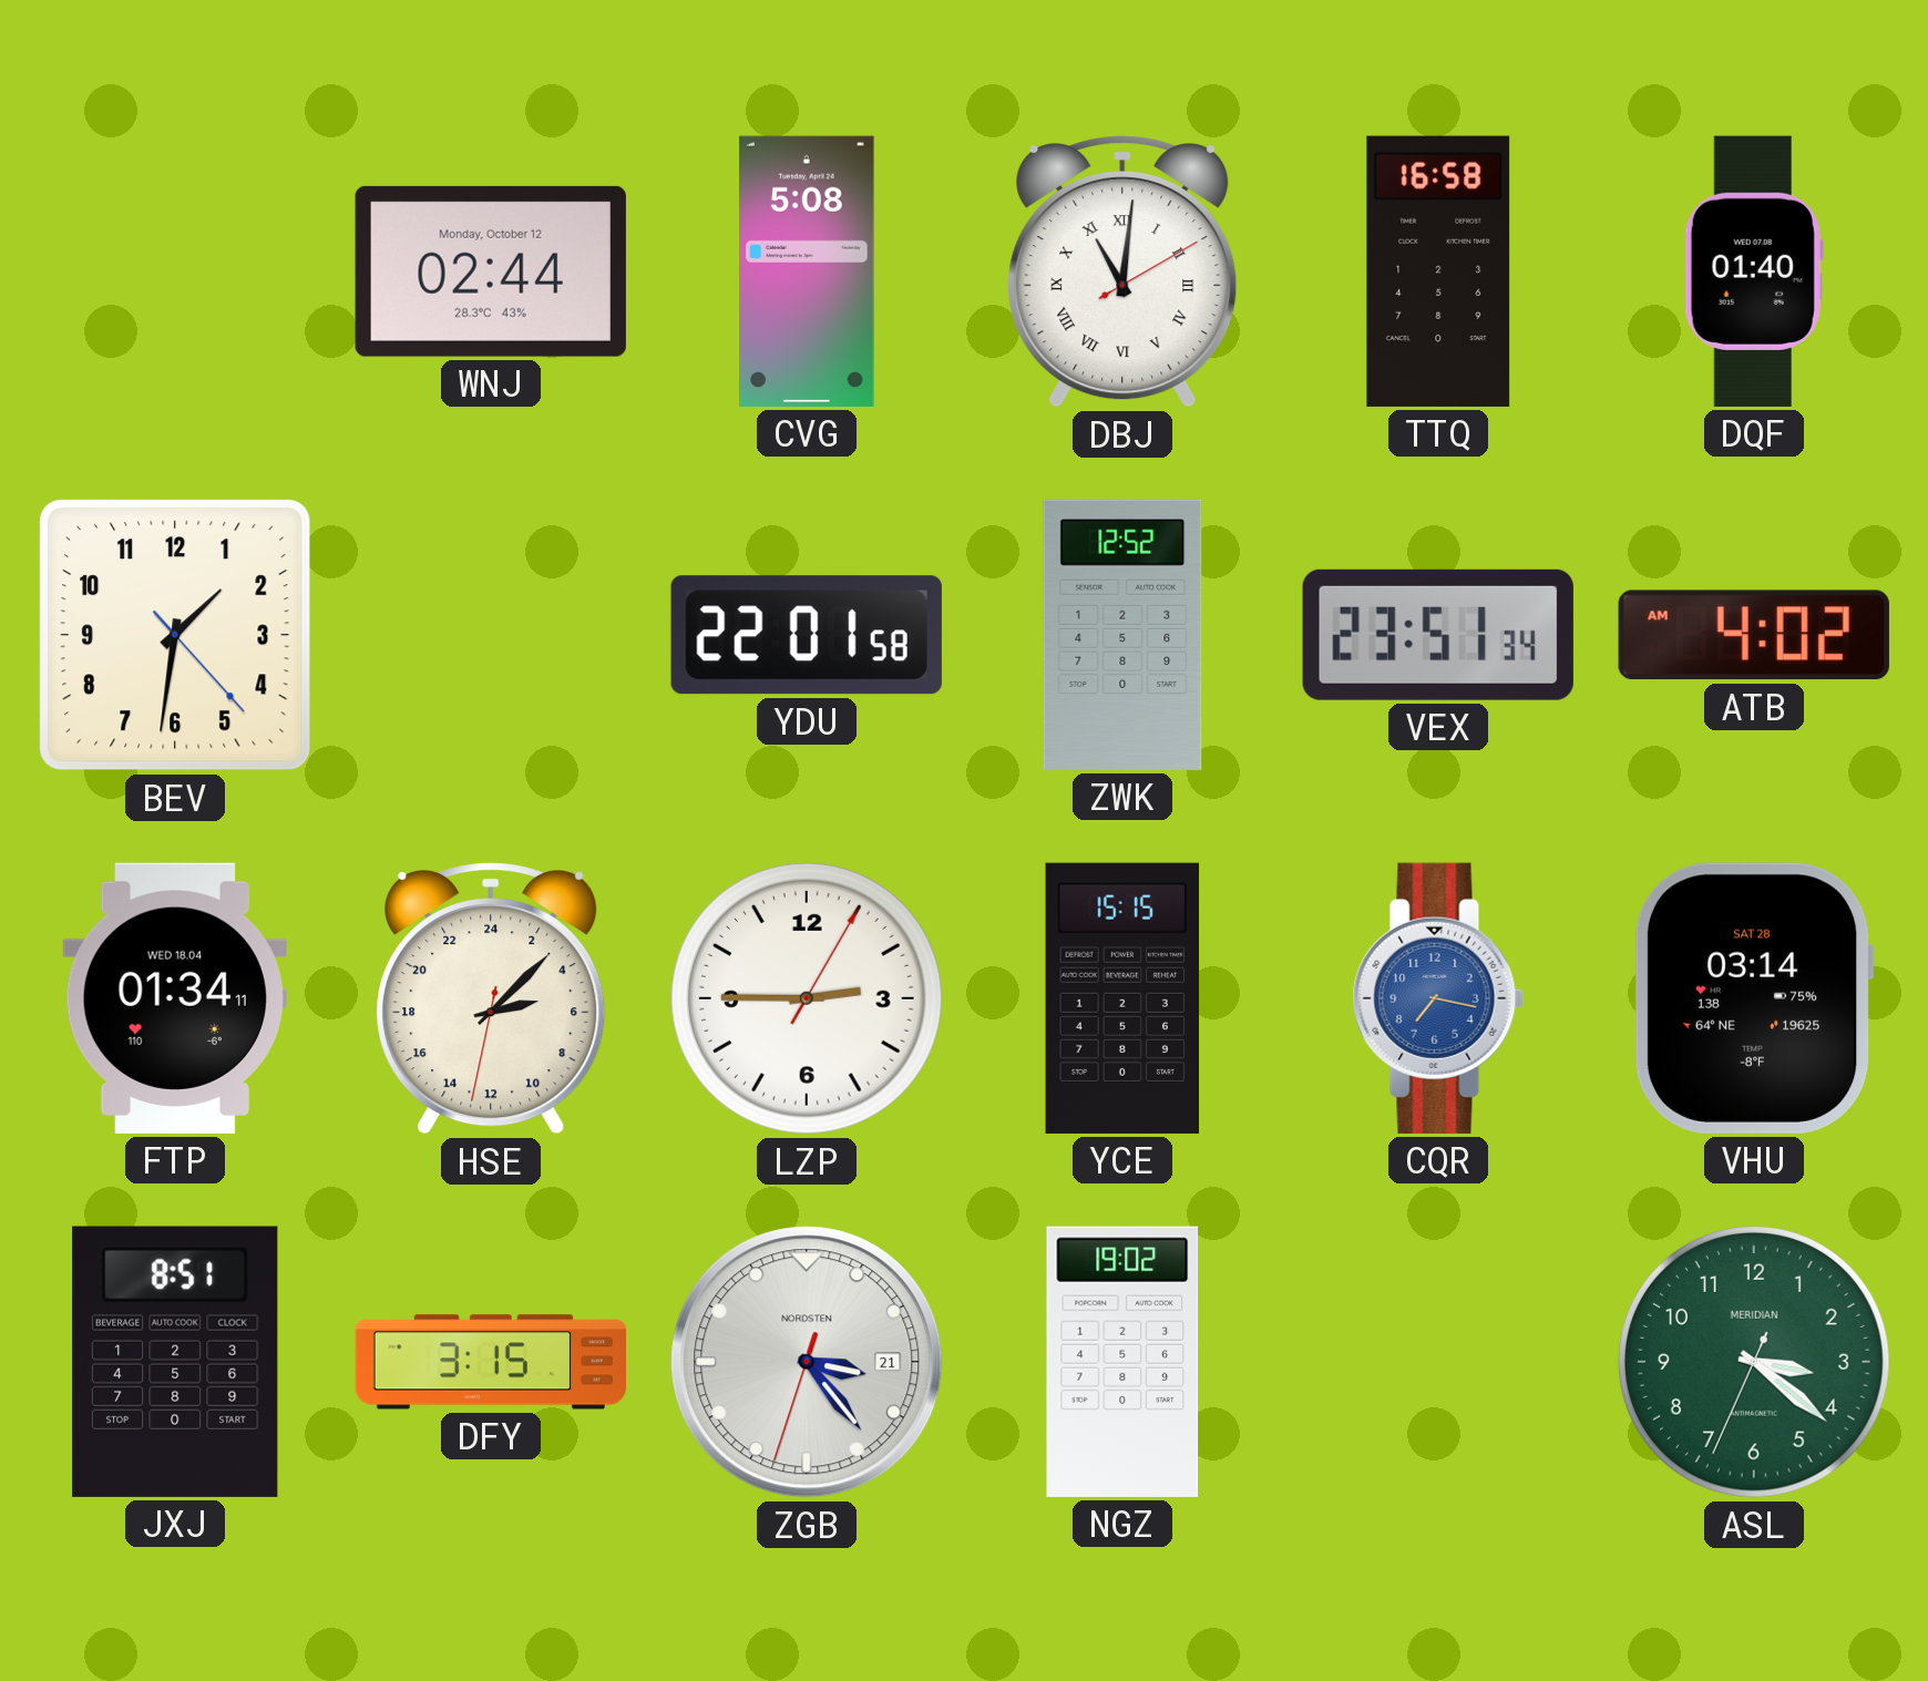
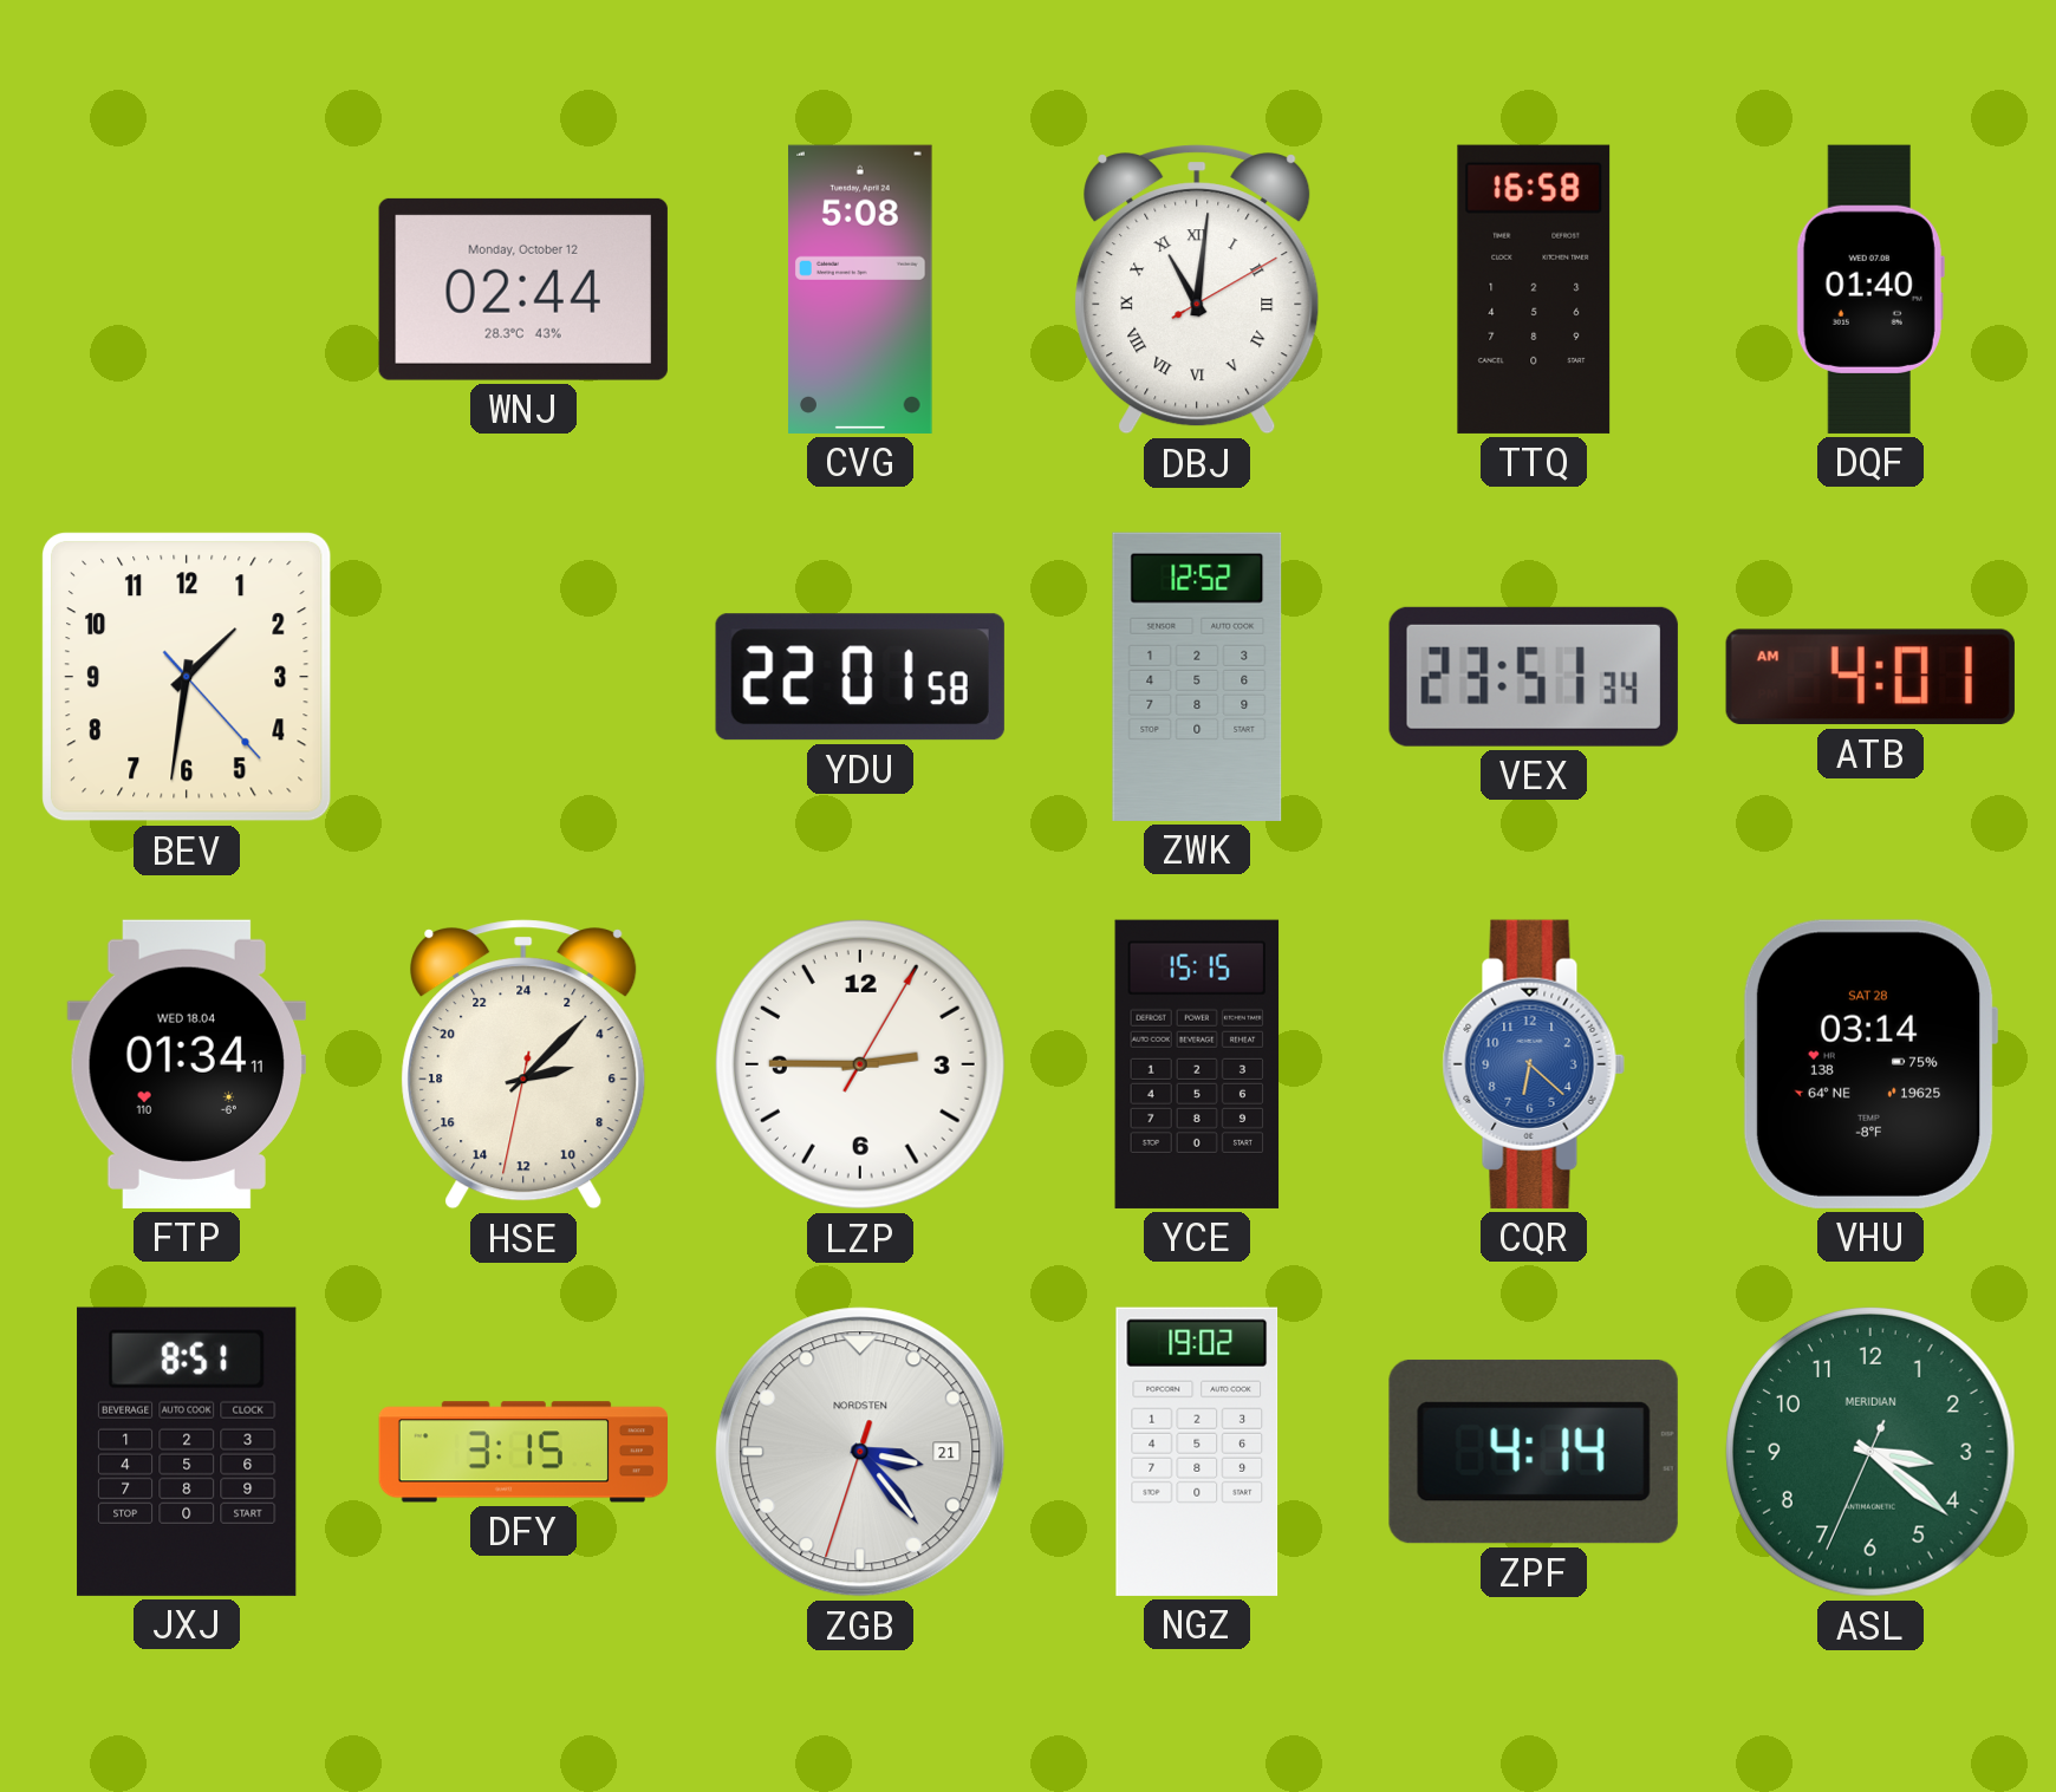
ATB: 4:02 -> 4:01 (1870, 677)
CQR: 7:17 -> 6:22 (1534, 1064)
ZPF: none -> 4:14 (1534, 1452)
